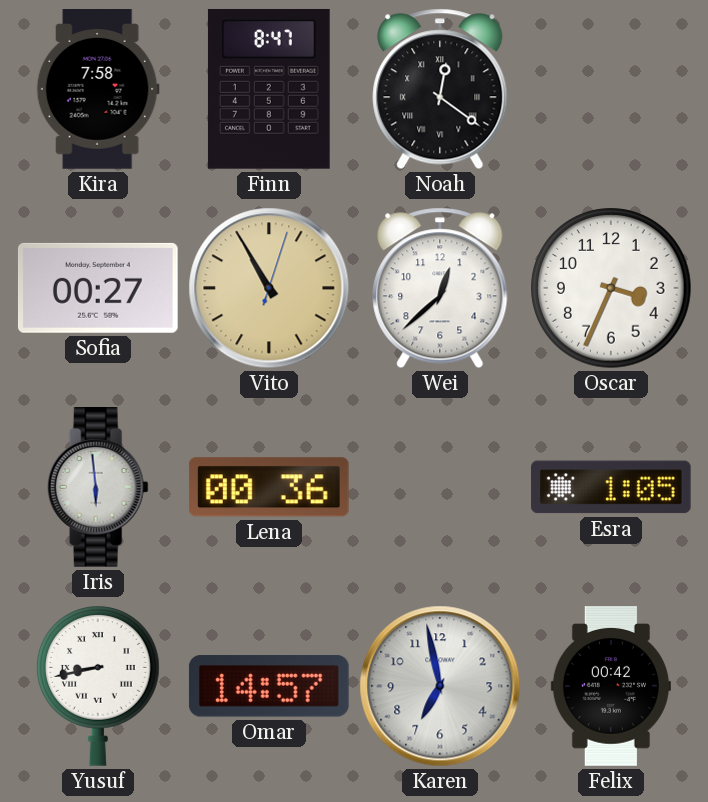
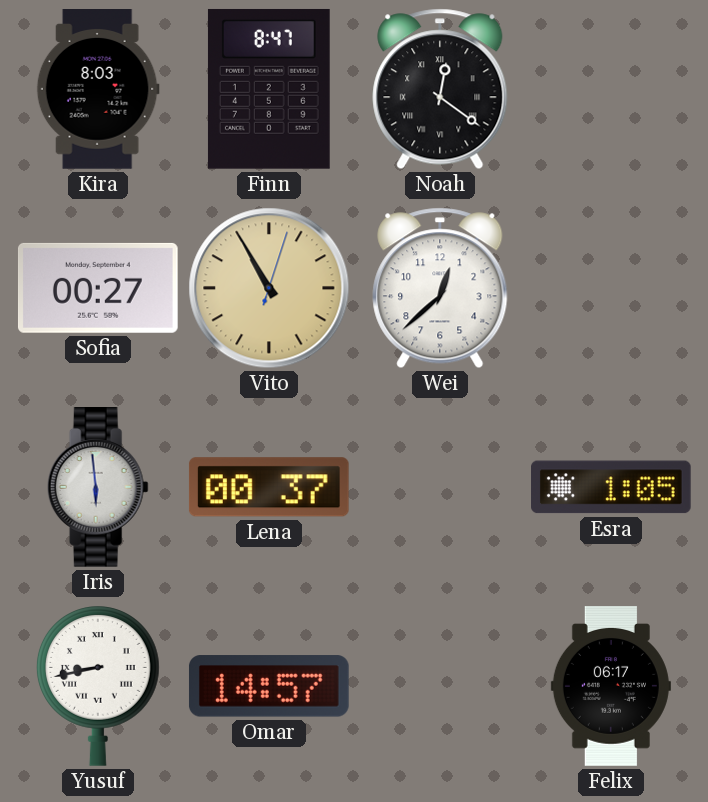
Kira: 7:58 -> 8:03 (98, 90)
Oscar: 3:34 -> none (611, 288)
Lena: 00:36 -> 00:37 (269, 487)
Karen: 6:58 -> none (440, 686)
Felix: 00:42 -> 06:17 (611, 686)
